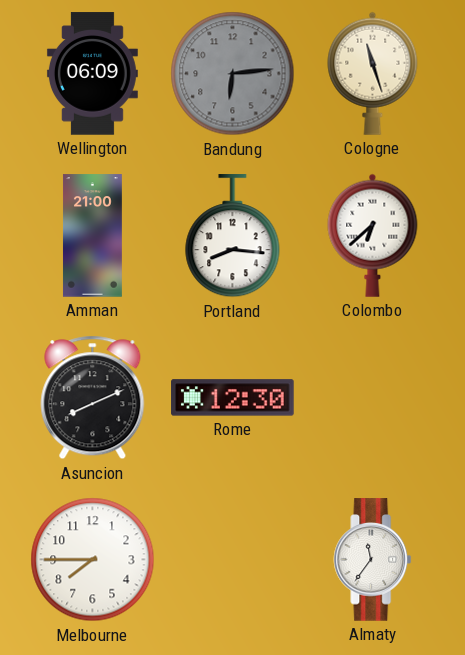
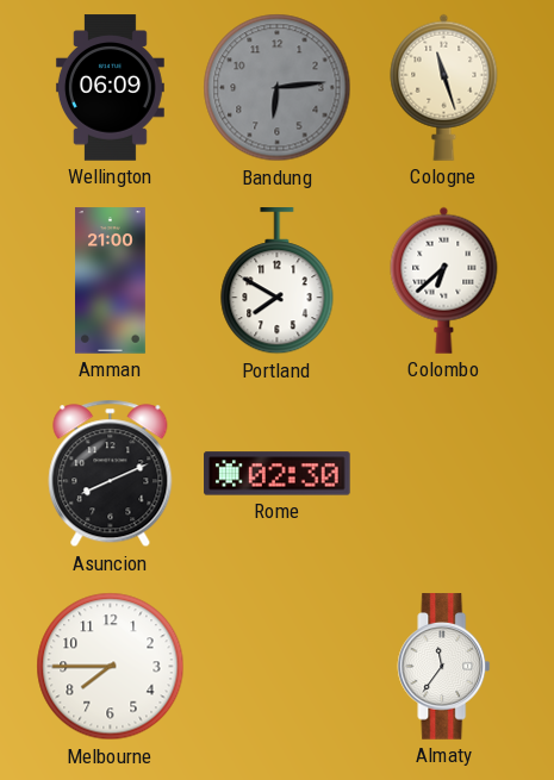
Portland: 8:16 -> 7:50 (278, 281)
Rome: 12:30 -> 02:30 (278, 474)
